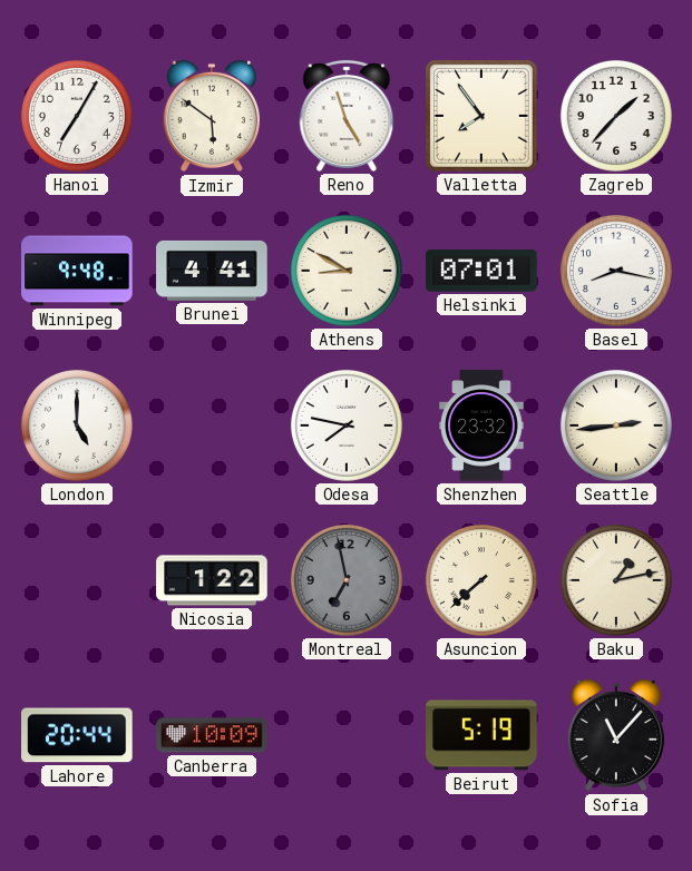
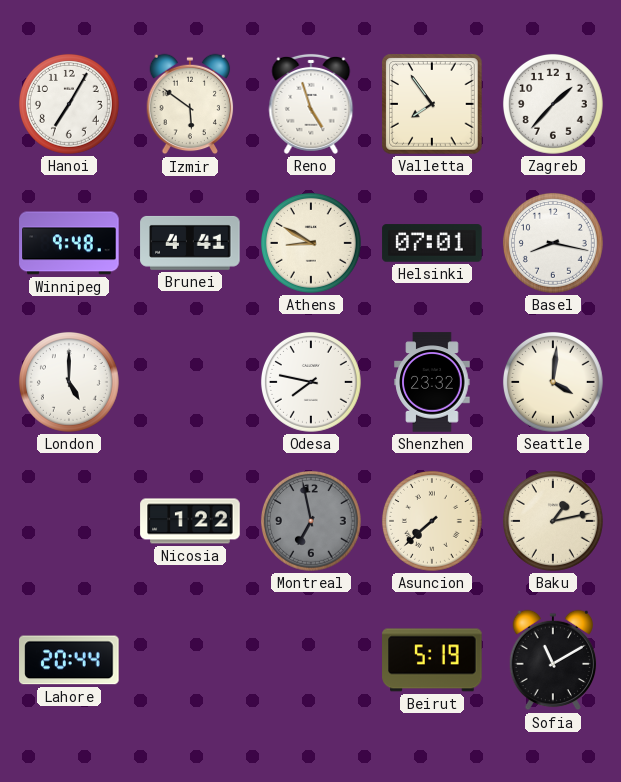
Seattle: 2:44 -> 4:01 (553, 382)
Canberra: 10:09 -> none (212, 735)
Sofia: 11:07 -> 11:10 (553, 660)
